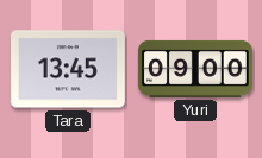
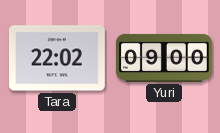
Tara: 13:45 -> 22:02 (57, 58)
